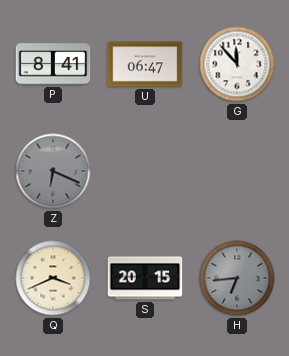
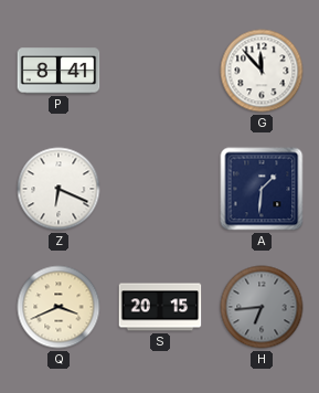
U: 06:47 -> none (145, 64)
Z dial: grey -> white (59, 189)
A: none -> 1:31 (262, 189)
